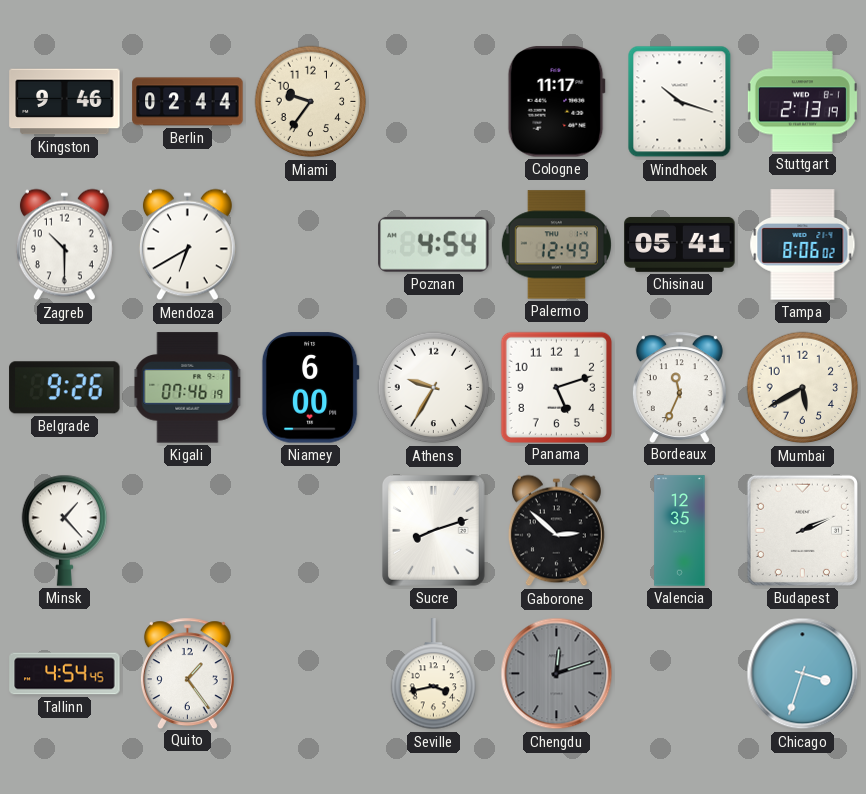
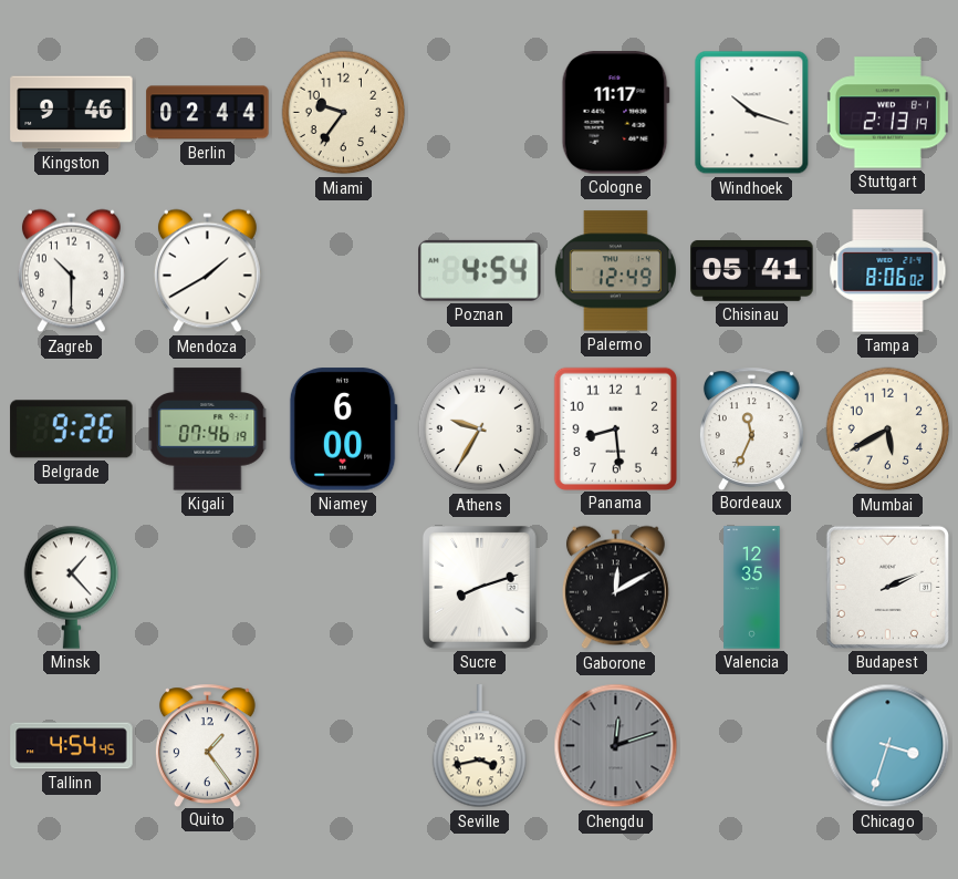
Mendoza: 6:40 -> 1:40 (207, 271)
Panama: 5:12 -> 8:29 (615, 428)
Gaborone: 2:52 -> 12:10 (615, 588)
